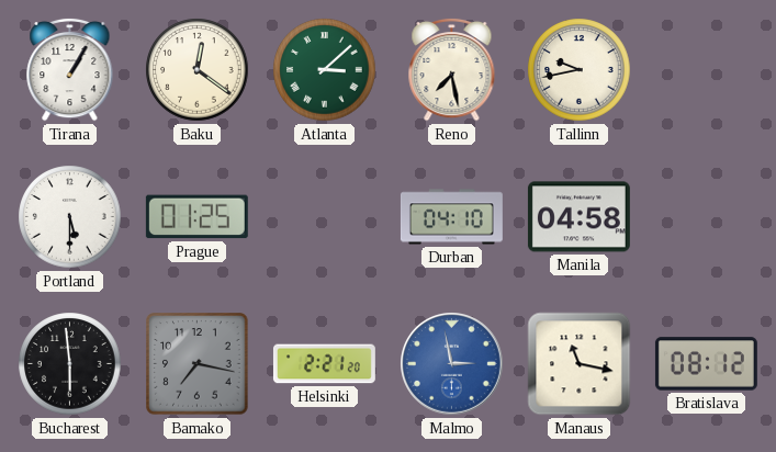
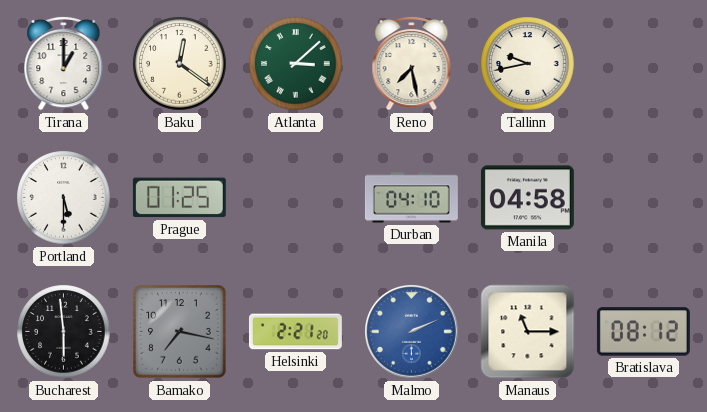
Tirana: 1:05 -> 1:00 (64, 63)
Malmo: 2:58 -> 2:11 (412, 332)
Manaus: 11:17 -> 11:15 (528, 332)
